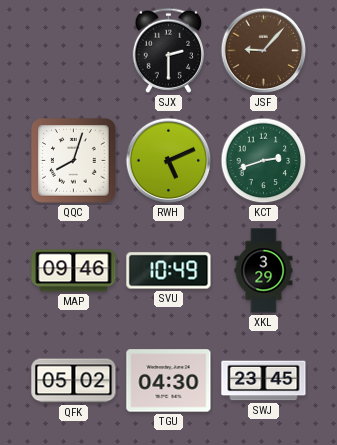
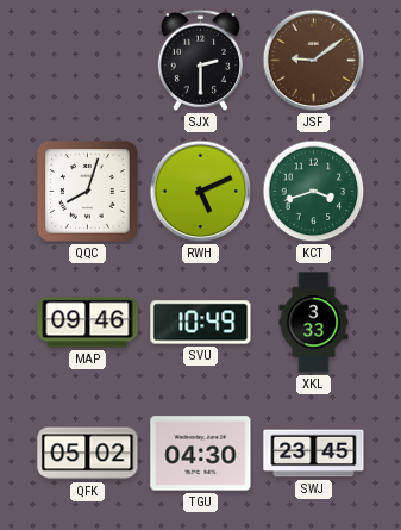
JSF: 9:07 -> 9:09 (314, 61)
KCT: 2:42 -> 3:42 (314, 192)
XKL: 3:29 -> 3:33 (314, 323)
